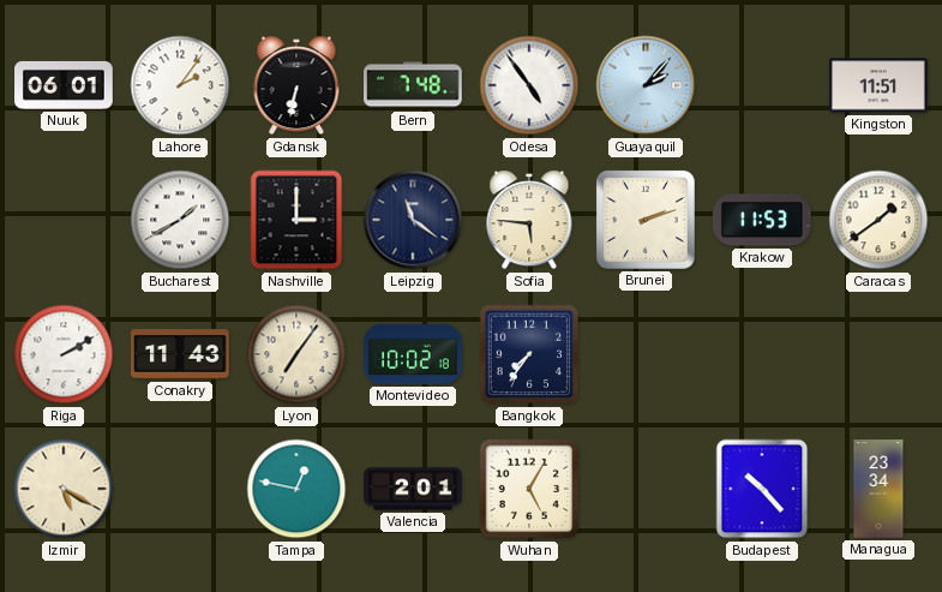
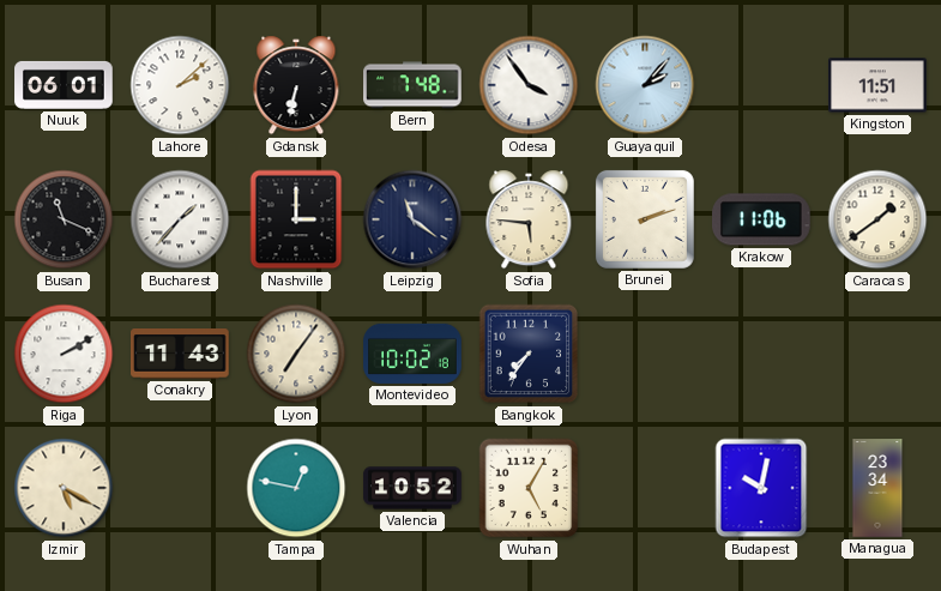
Lahore: 2:06 -> 2:08 (180, 85)
Odesa: 4:54 -> 3:54 (529, 85)
Busan: none -> 11:19 (64, 219)
Bucharest: 1:40 -> 1:37 (180, 219)
Krakow: 11:53 -> 11:06 (762, 219)
Valencia: 2:01 -> 10:52 (412, 488)
Budapest: 10:23 -> 10:02 (761, 488)
